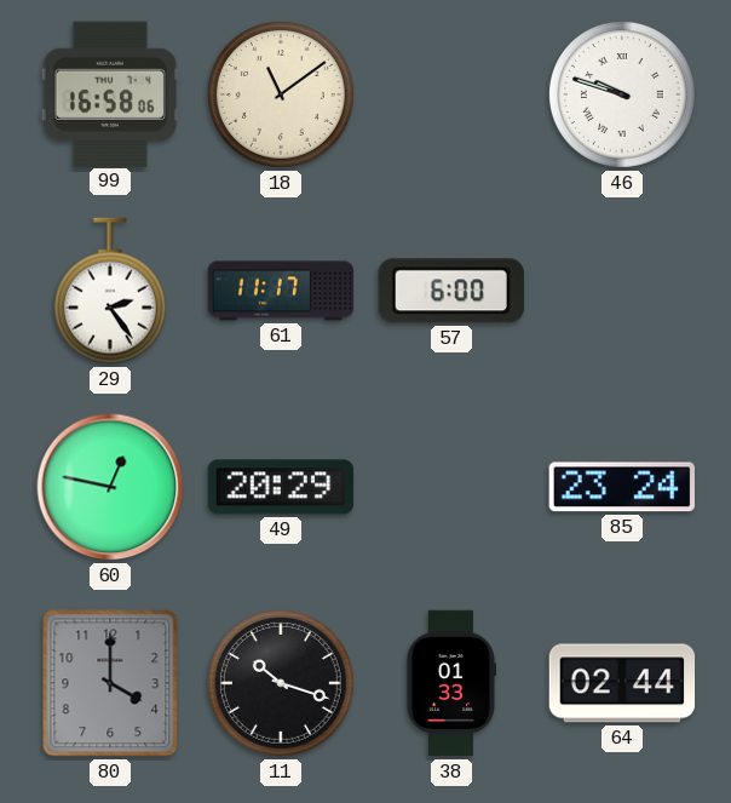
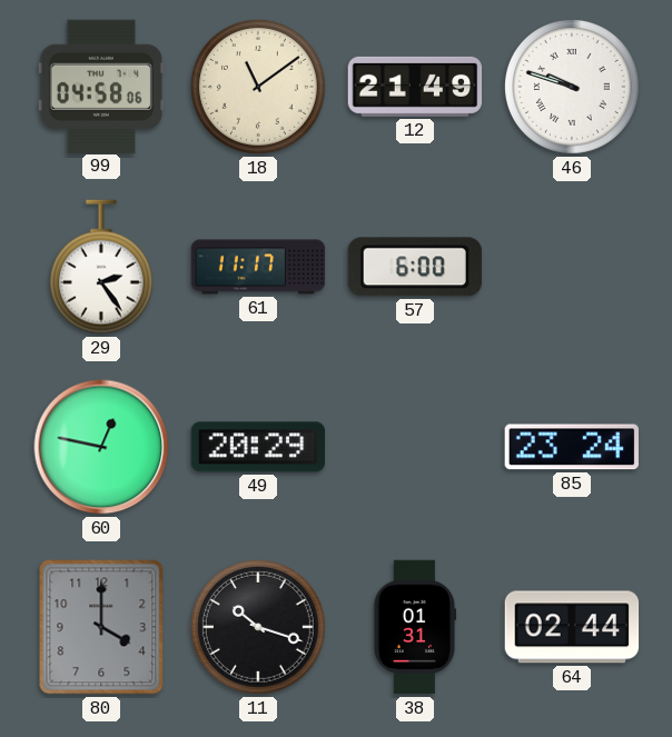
99: 16:58 -> 04:58 (101, 86)
12: none -> 21:49 (415, 87)
38: 01:33 -> 01:31 (414, 627)
